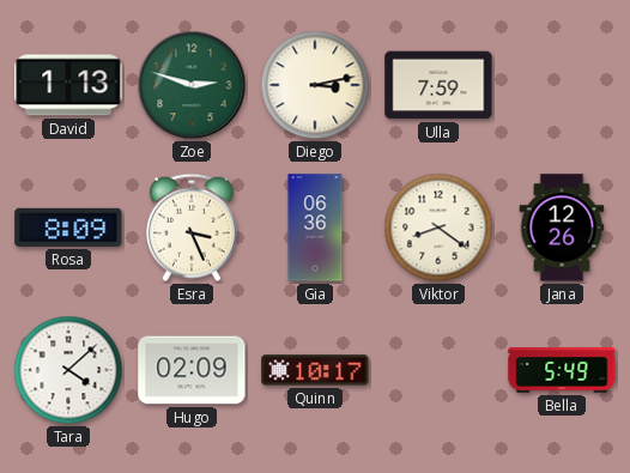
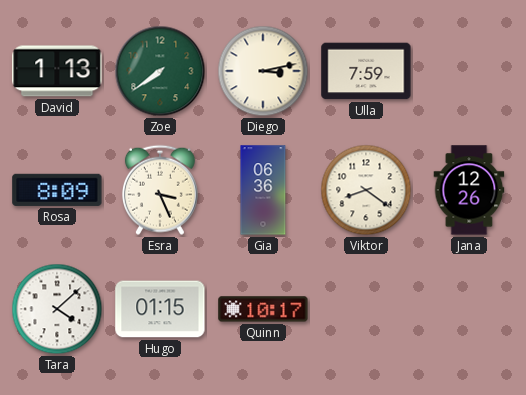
Zoe: 2:48 -> 7:39 (160, 71)
Hugo: 02:09 -> 01:15 (160, 309)
Bella: 5:49 -> none (562, 370)
